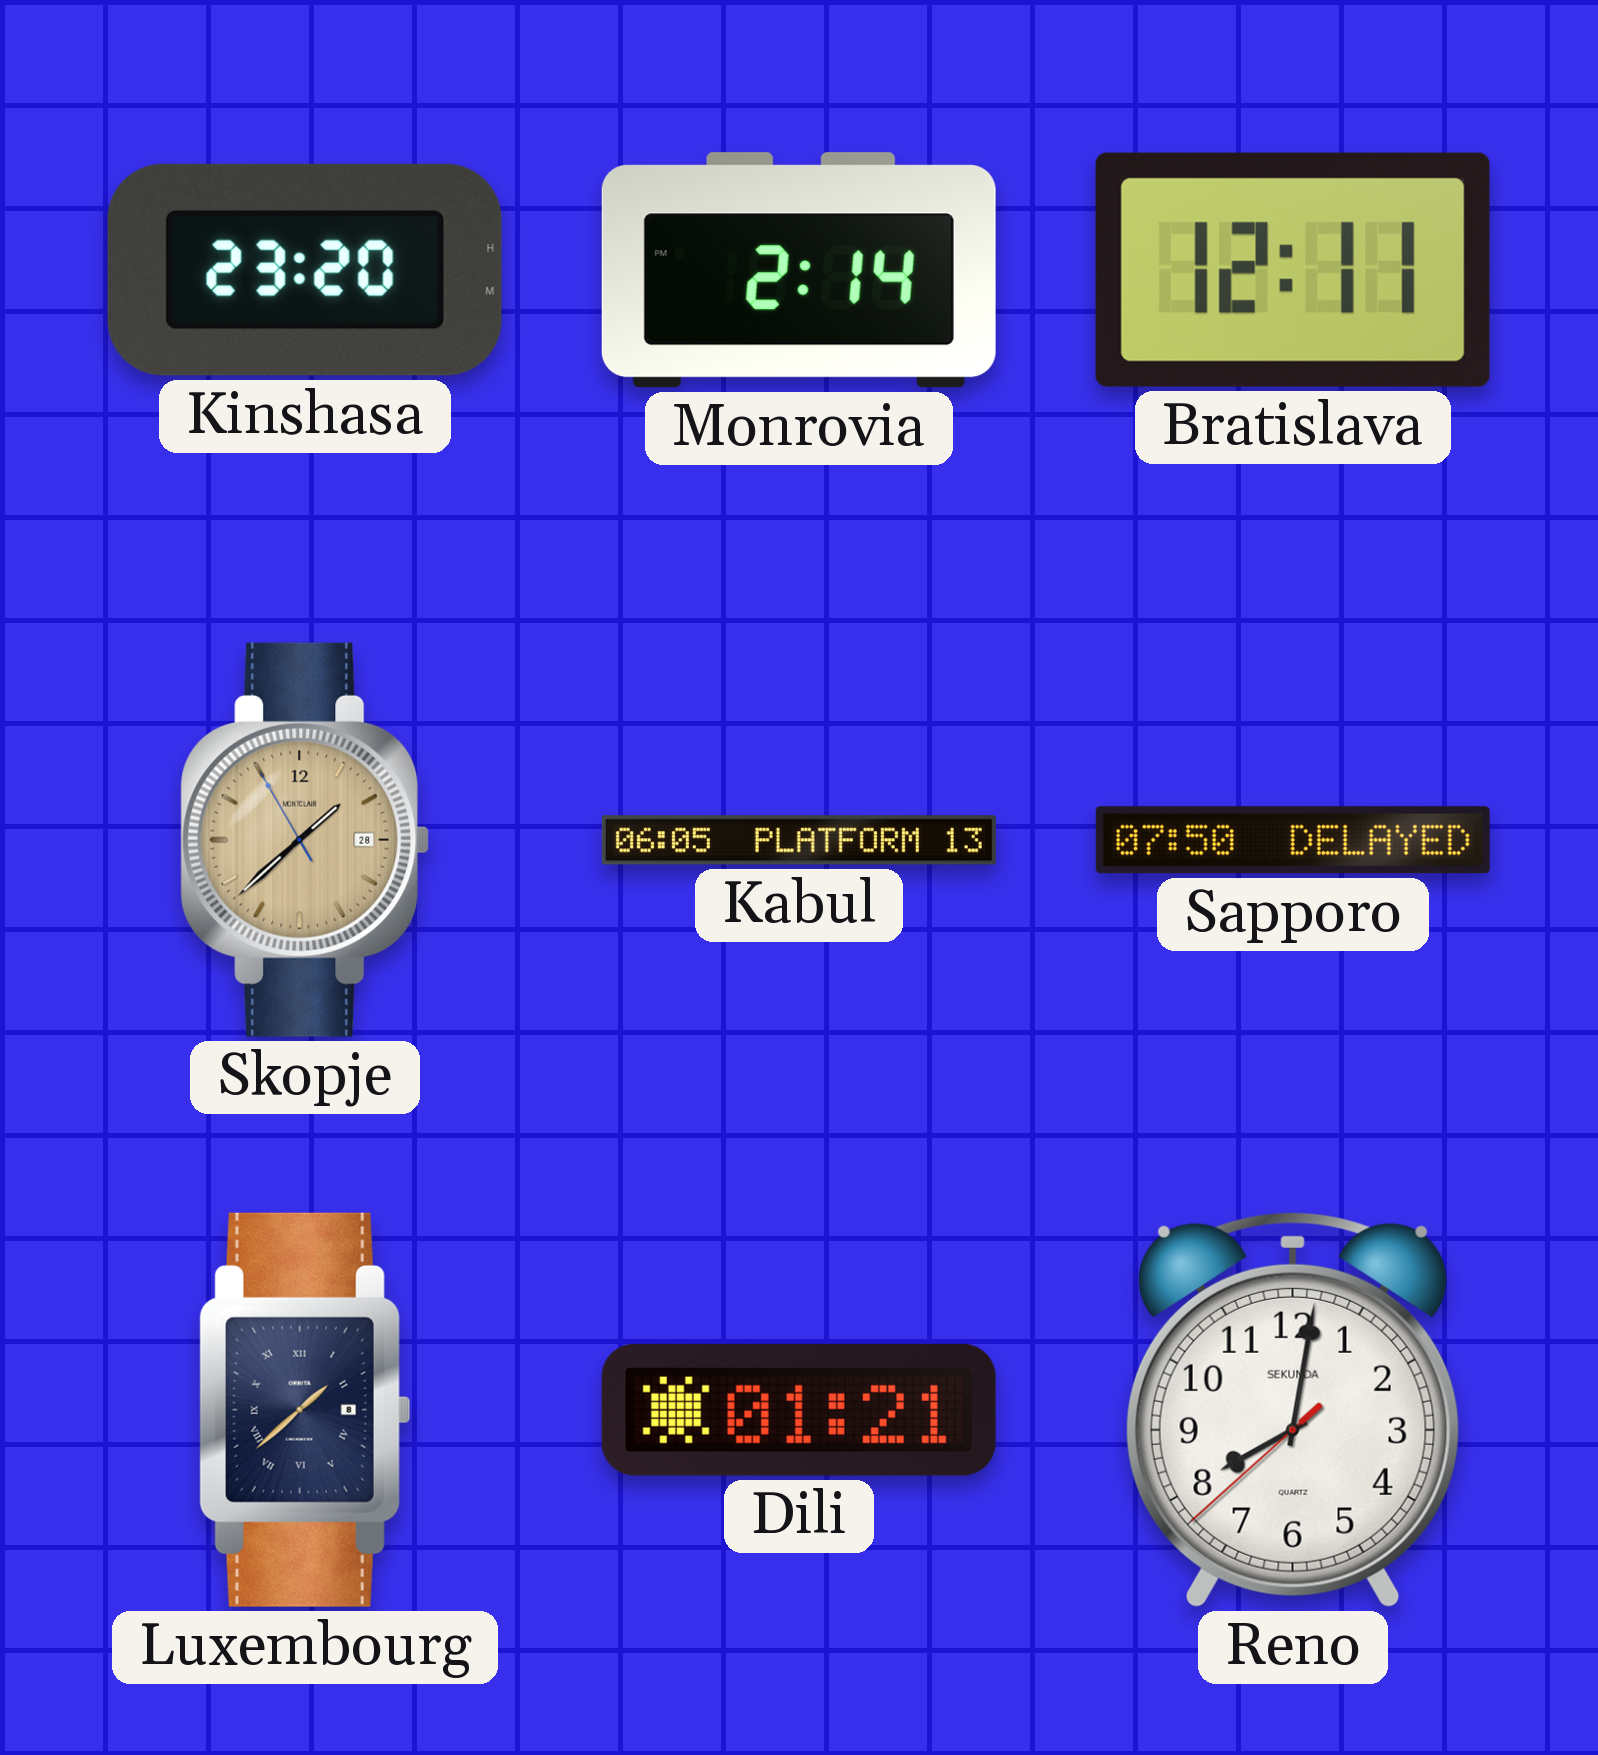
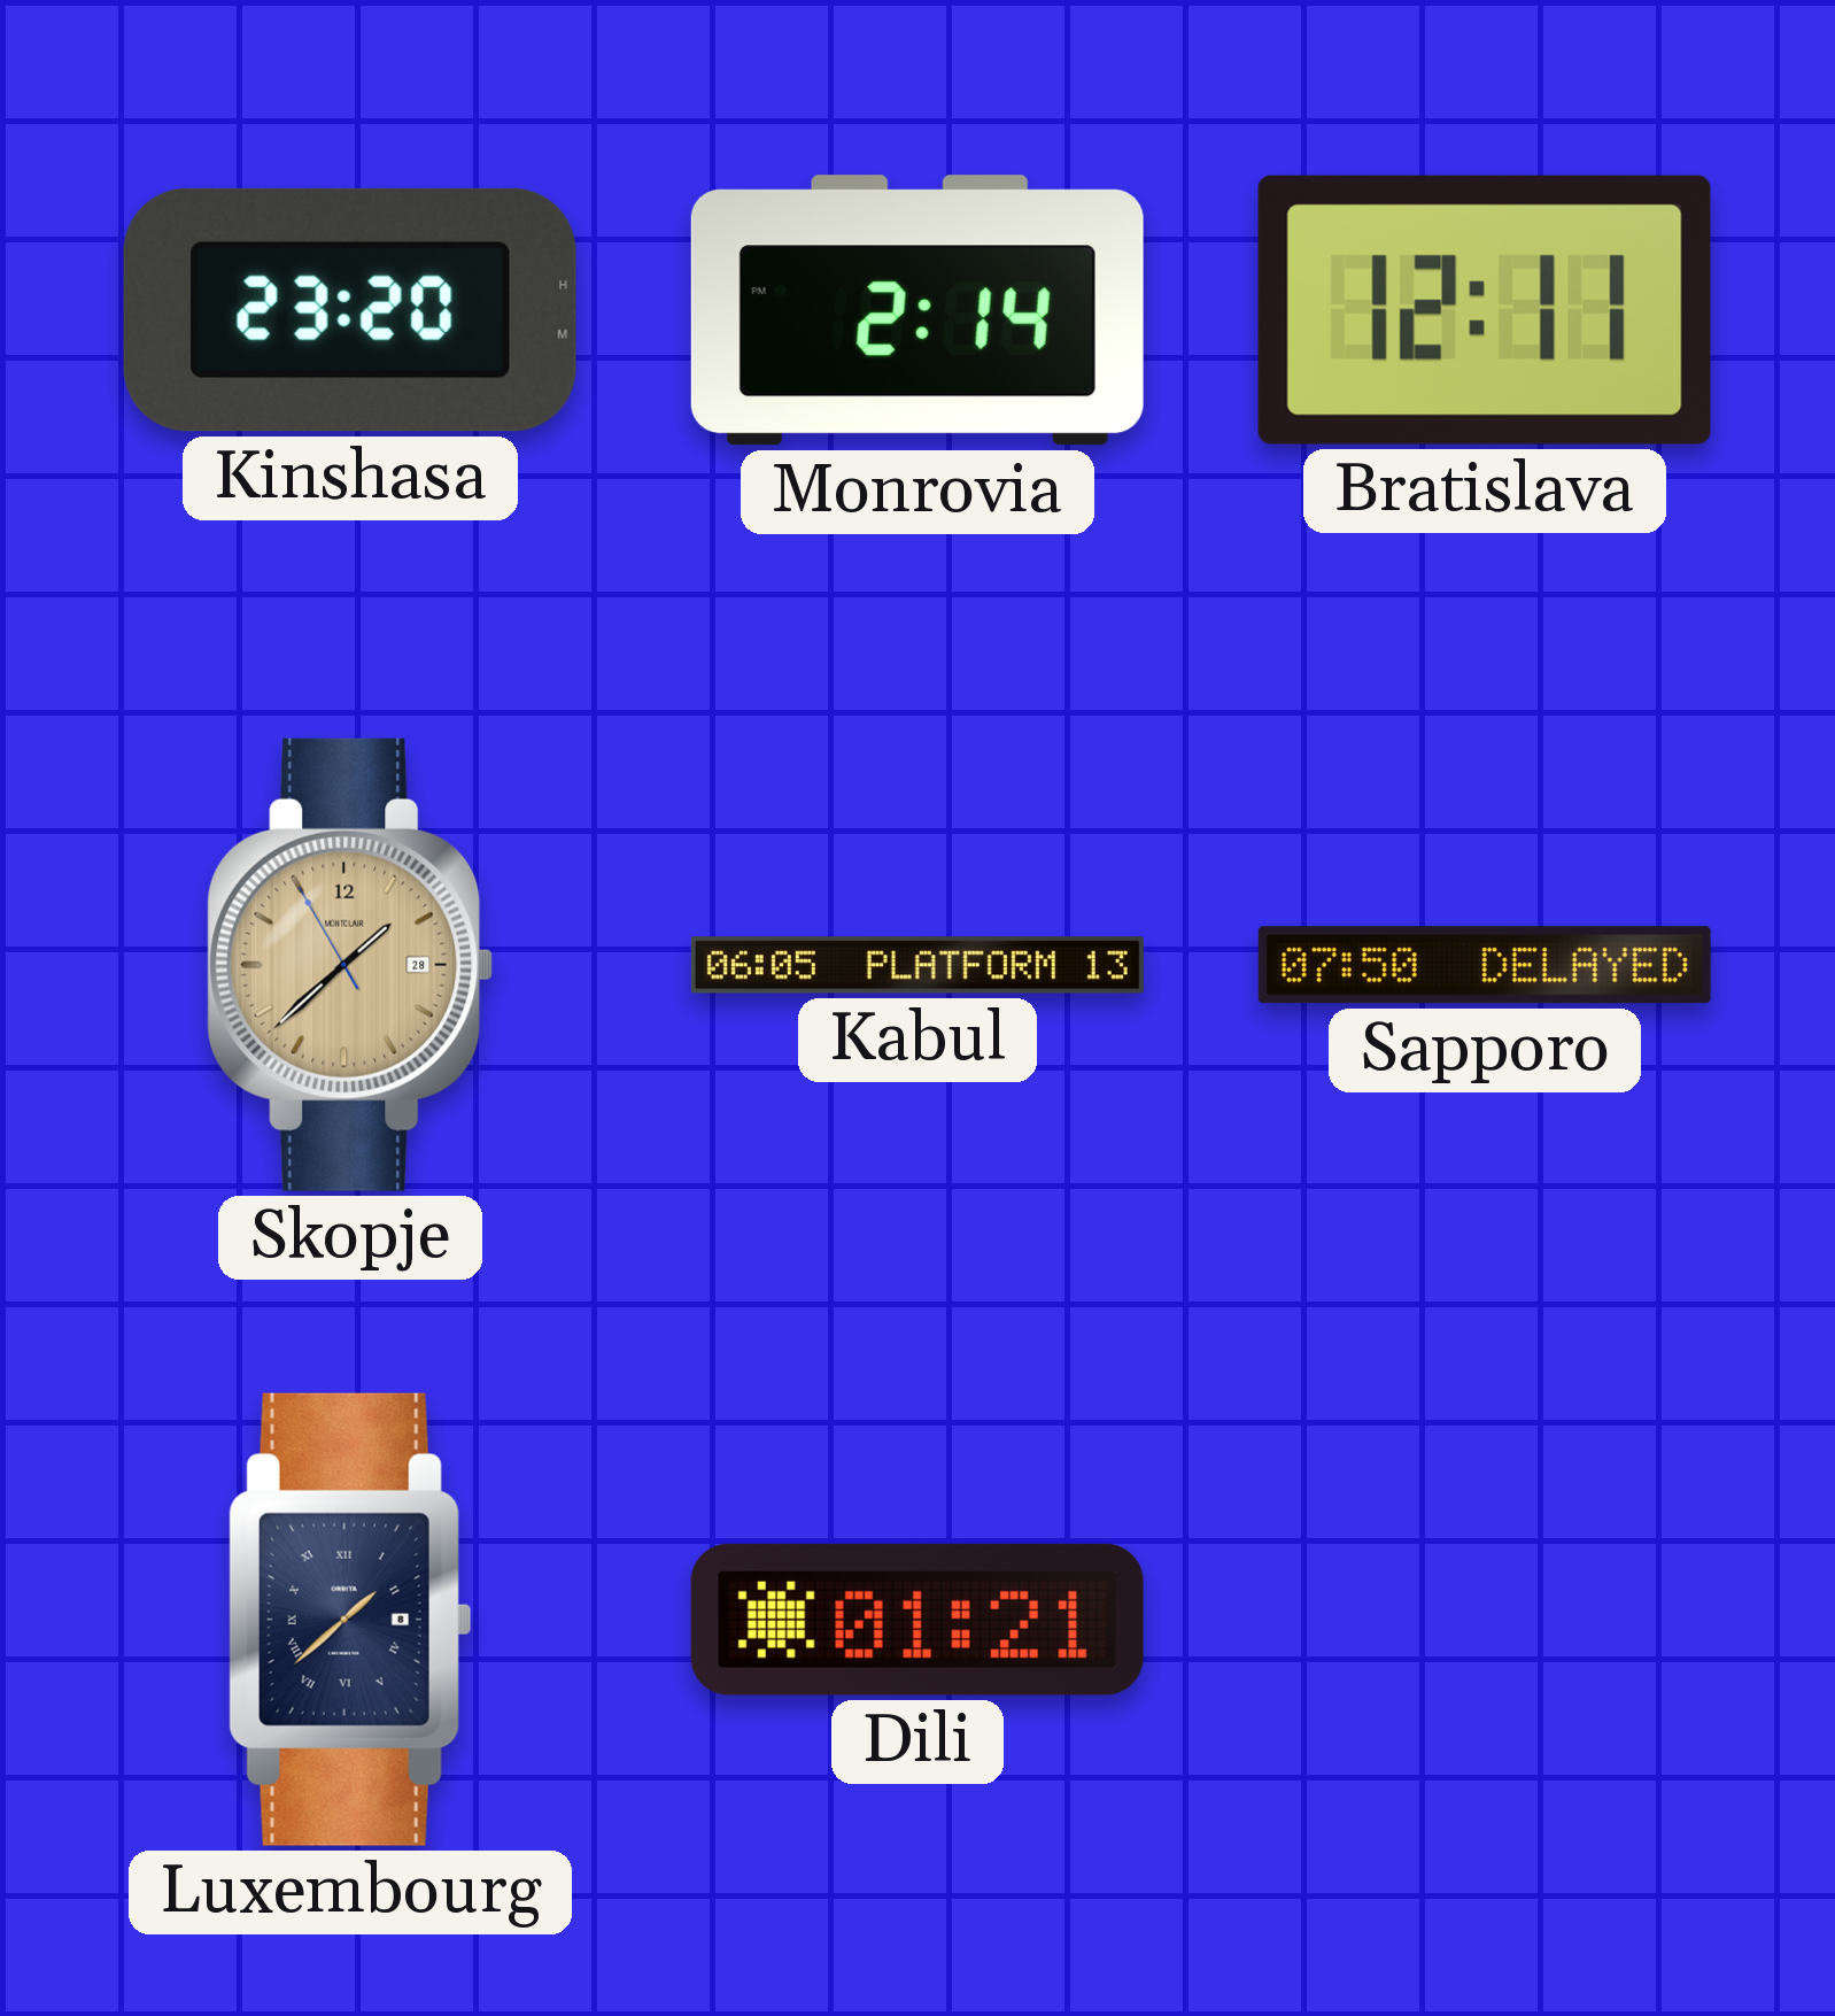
Reno: 8:01 -> none (1293, 1409)
